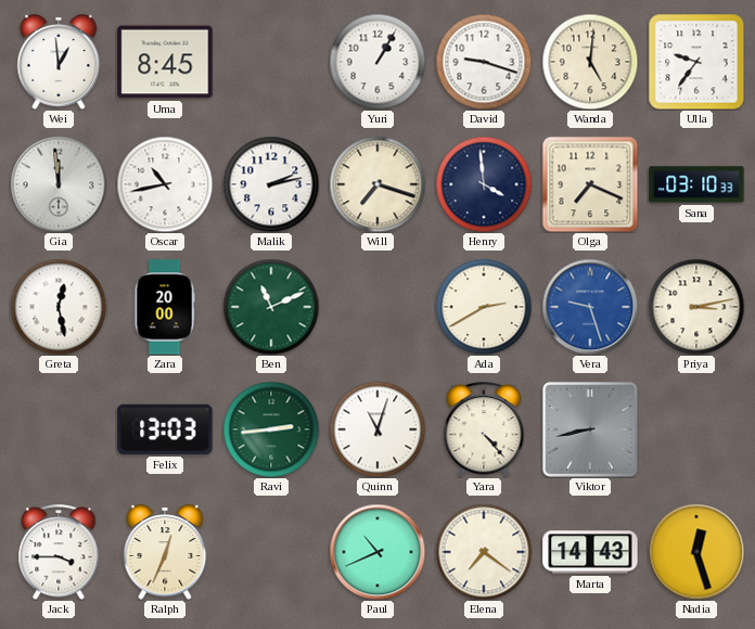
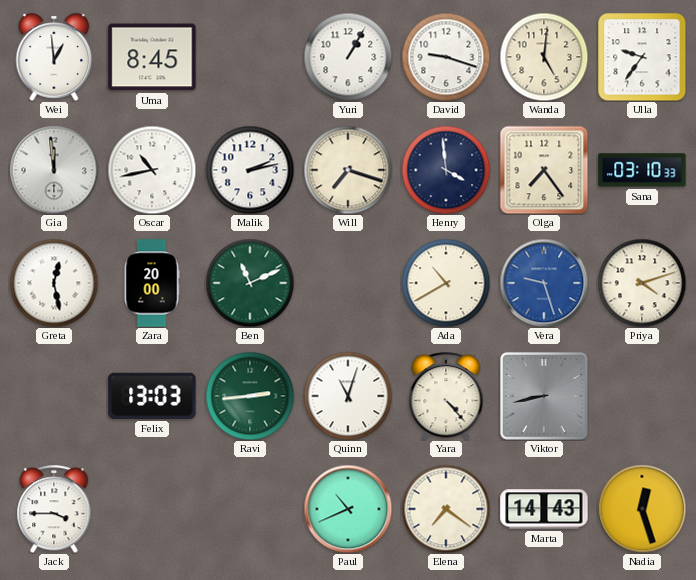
Olga: 7:19 -> 7:24 (544, 170)
Ada: 2:40 -> 10:40 (446, 283)
Priya: 3:13 -> 4:12 (642, 283)
Ralph: 12:34 -> none (165, 552)
